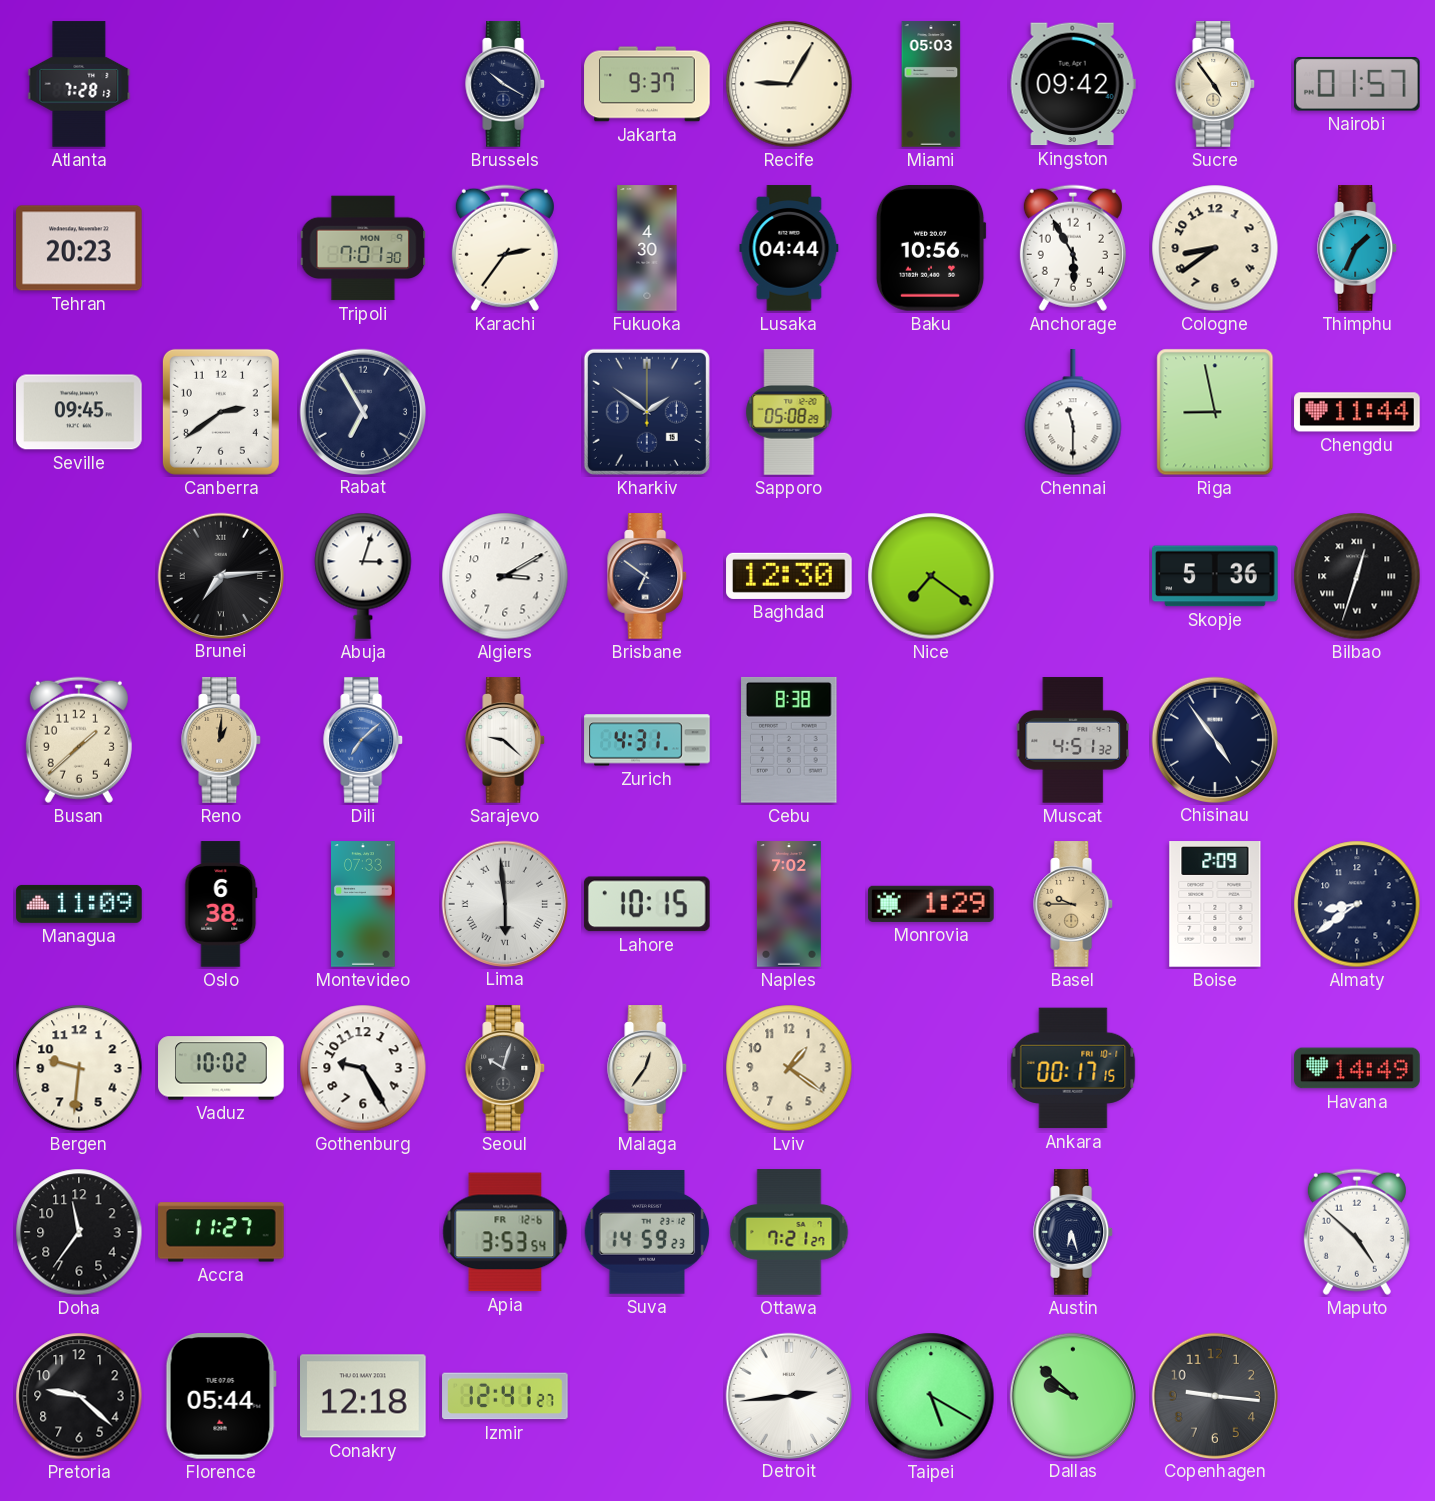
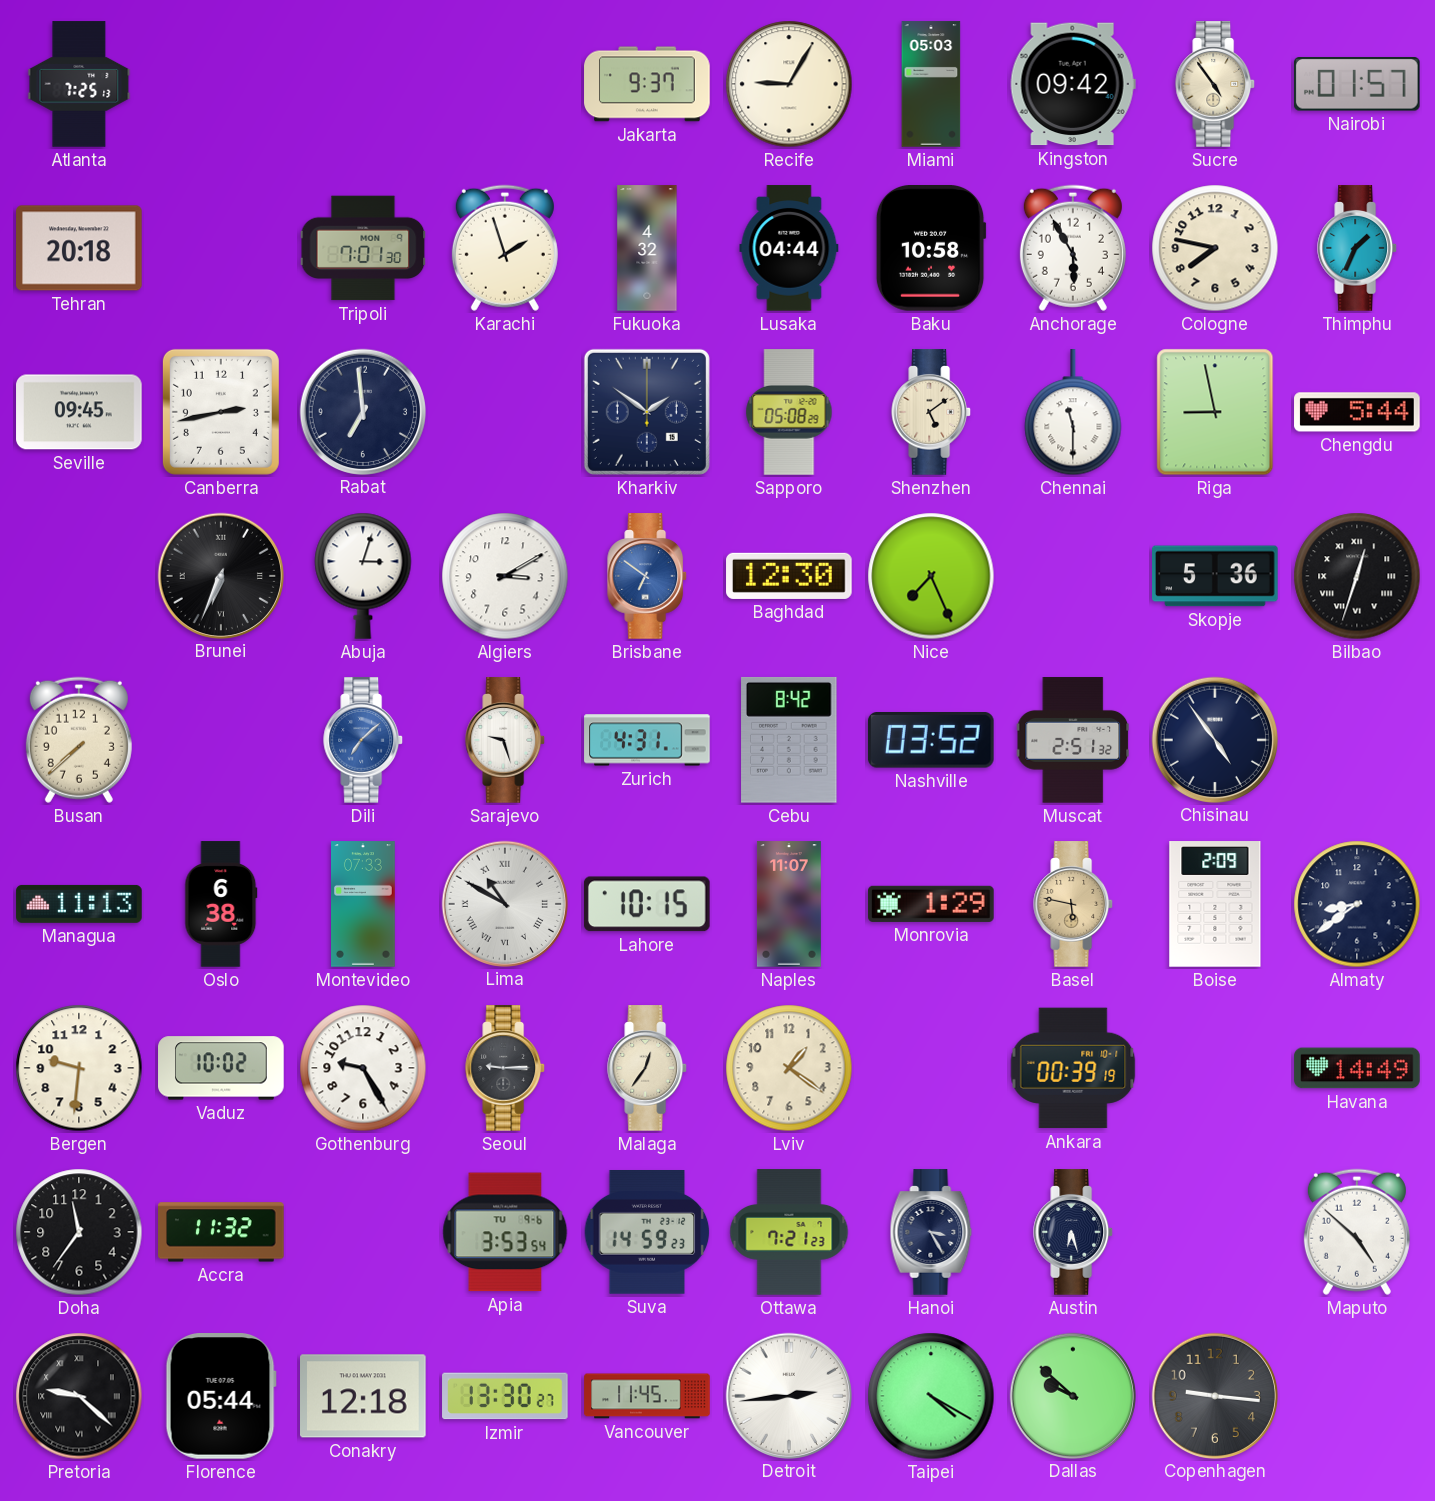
Atlanta: 7:28 -> 7:25 (79, 84)
Brussels: 10:20 -> none (506, 84)
Tehran: 20:23 -> 20:18 (79, 248)
Karachi: 2:36 -> 1:57 (505, 248)
Fukuoka: 4:30 -> 4:32 (647, 248)
Baku: 10:56 -> 10:58 (931, 249)
Cologne: 8:39 -> 7:47 (1215, 248)
Canberra: 2:39 -> 2:43 (221, 412)
Rabat: 6:55 -> 6:59 (362, 411)
Shenzhen: none -> 5:09 (932, 412)
Chengdu: 11:44 -> 5:44 (1357, 412)
Brunei: 7:14 -> 6:34 (220, 575)
Brisbane dial: navy -> blue (648, 576)
Nice: 7:21 -> 7:26 (931, 576)
Busan: 1:38 -> 7:38 (79, 740)
Reno: 1:01 -> none (222, 740)
Sarajevo: 9:22 -> 9:27 (506, 740)
Cebu: 8:38 -> 8:42 (789, 740)
Nashville: none -> 03:52 (931, 741)
Muscat: 4:51 -> 2:51 (1073, 740)
Managua: 11:09 -> 11:13 (79, 904)
Lima: 5:59 -> 10:50 (504, 903)
Naples: 7:02 -> 11:07 (789, 904)
Basel: 9:45 -> 5:47 (1074, 904)
Seoul: 10:03 -> 9:15 (506, 1068)
Ankara: 00:17 -> 00:39 (1073, 1068)
Accra: 11:27 -> 11:32 (221, 1232)
Apia date: FR 12-6 -> TU 9-6 (505, 1232)
Ottawa: 7:21:27 -> 7:21:23 (789, 1232)
Hanoi: none -> 3:25 (931, 1232)
Pretoria numerals: Arabic -> Roman (79, 1396)
Izmir: 12:41 -> 13:30 (505, 1396)
Vancouver: none -> 11:45 (647, 1396)
Taipei: 5:20 -> 4:20 (931, 1396)
